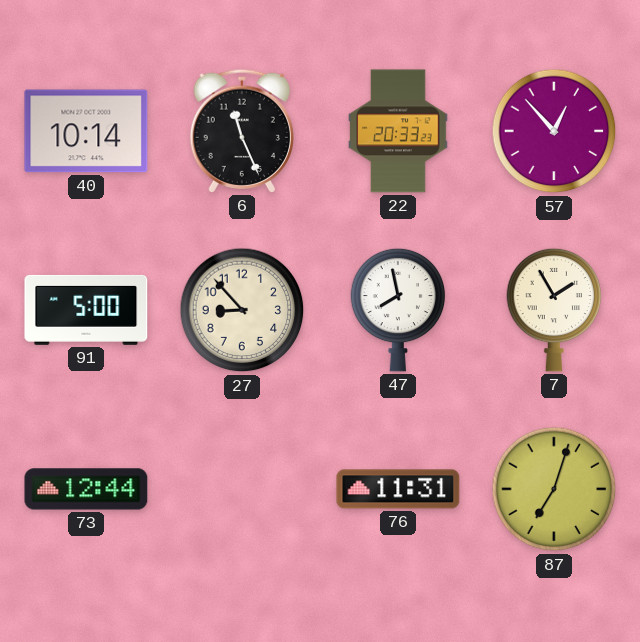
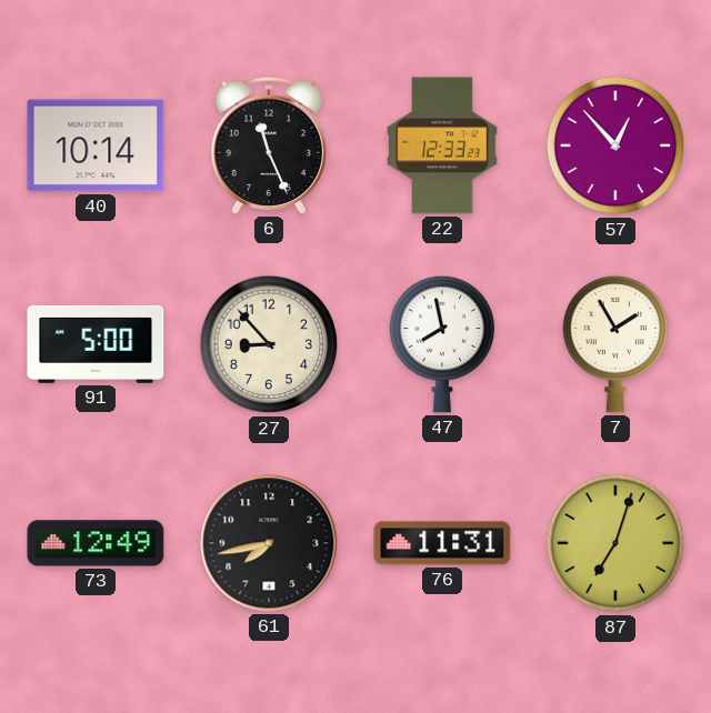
22: 20:33 -> 12:33 (442, 145)
73: 12:44 -> 12:49 (96, 543)
61: none -> 7:43 (269, 543)
